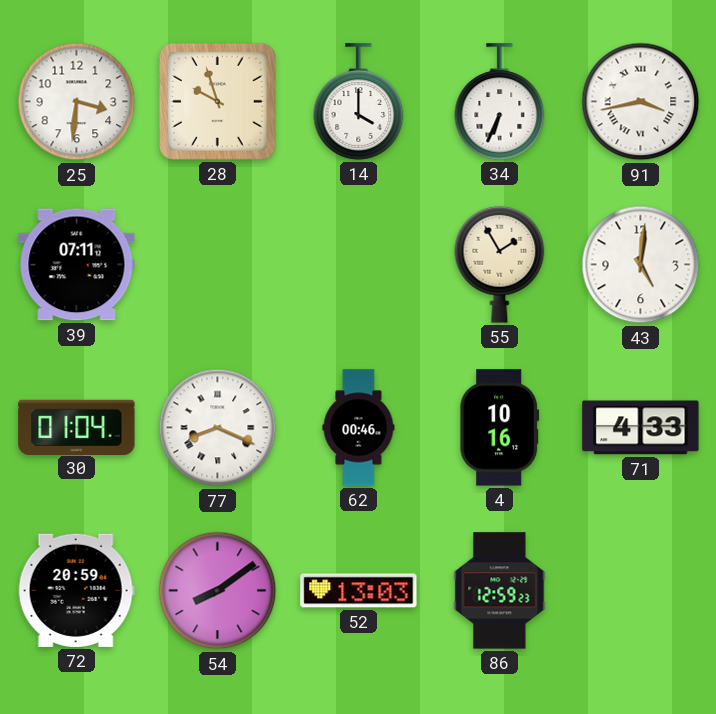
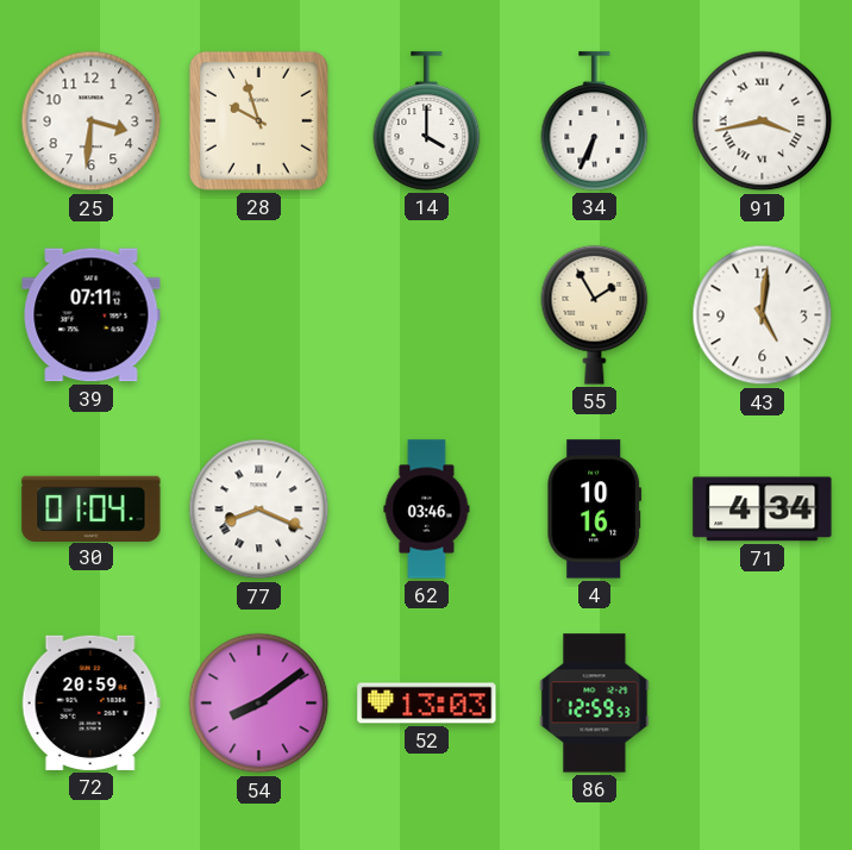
62: 00:46 -> 03:46 (427, 510)
71: 4:33 -> 4:34 (763, 510)
86: 12:59:23 -> 12:59:53 (595, 704)
